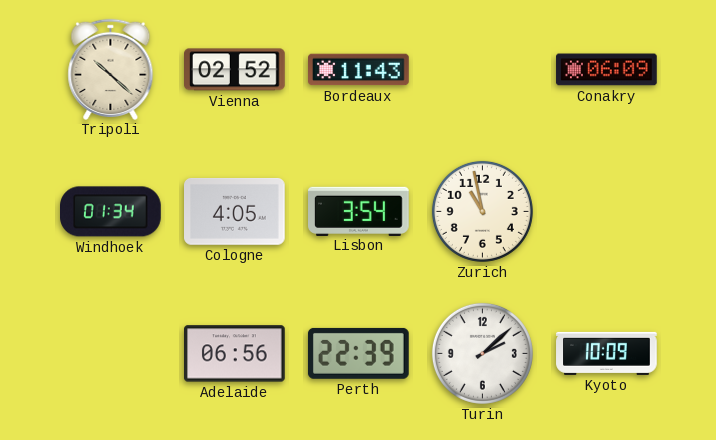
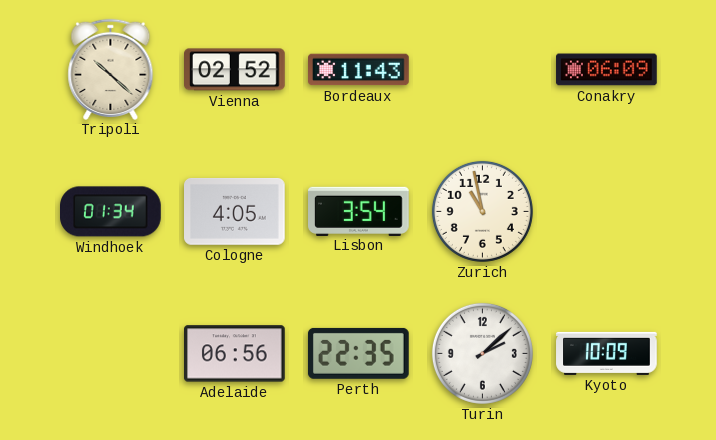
Perth: 22:39 -> 22:35 (359, 353)
